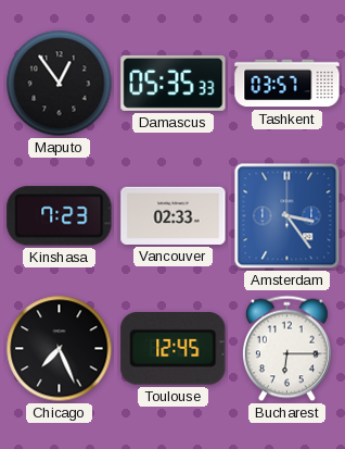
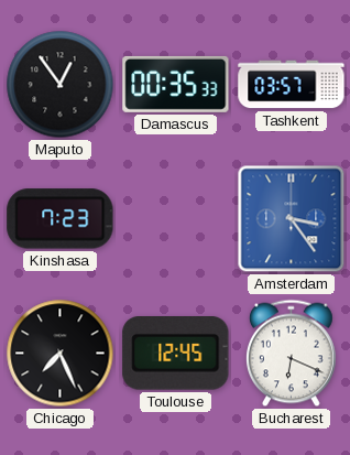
Damascus: 05:35 -> 00:35 (176, 84)
Vancouver: 02:33 -> none (174, 215)
Bucharest: 6:15 -> 6:19 (291, 354)
